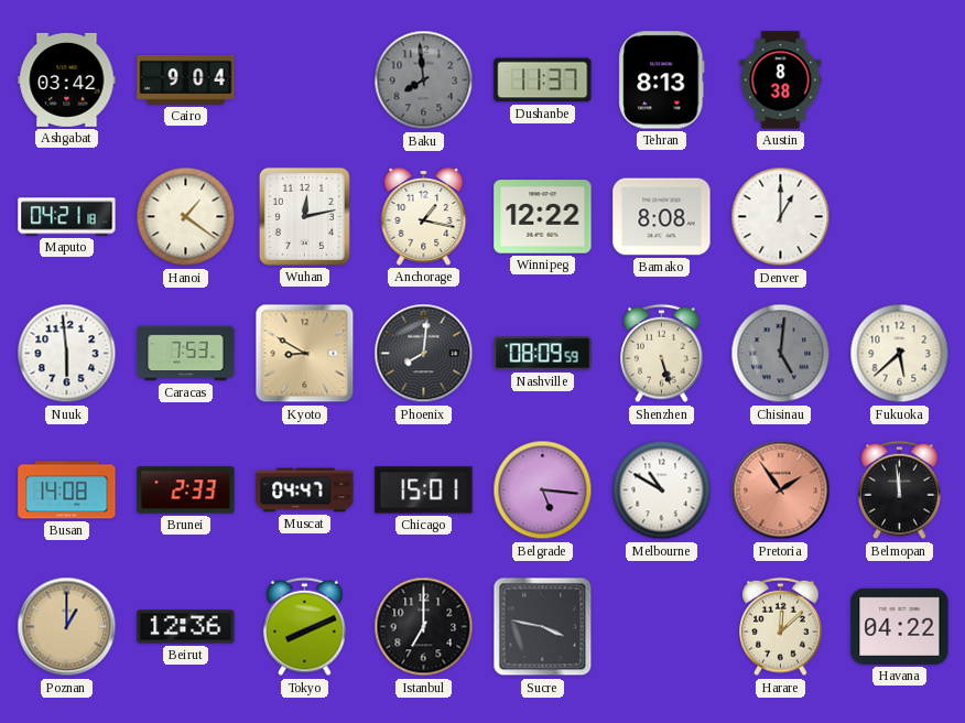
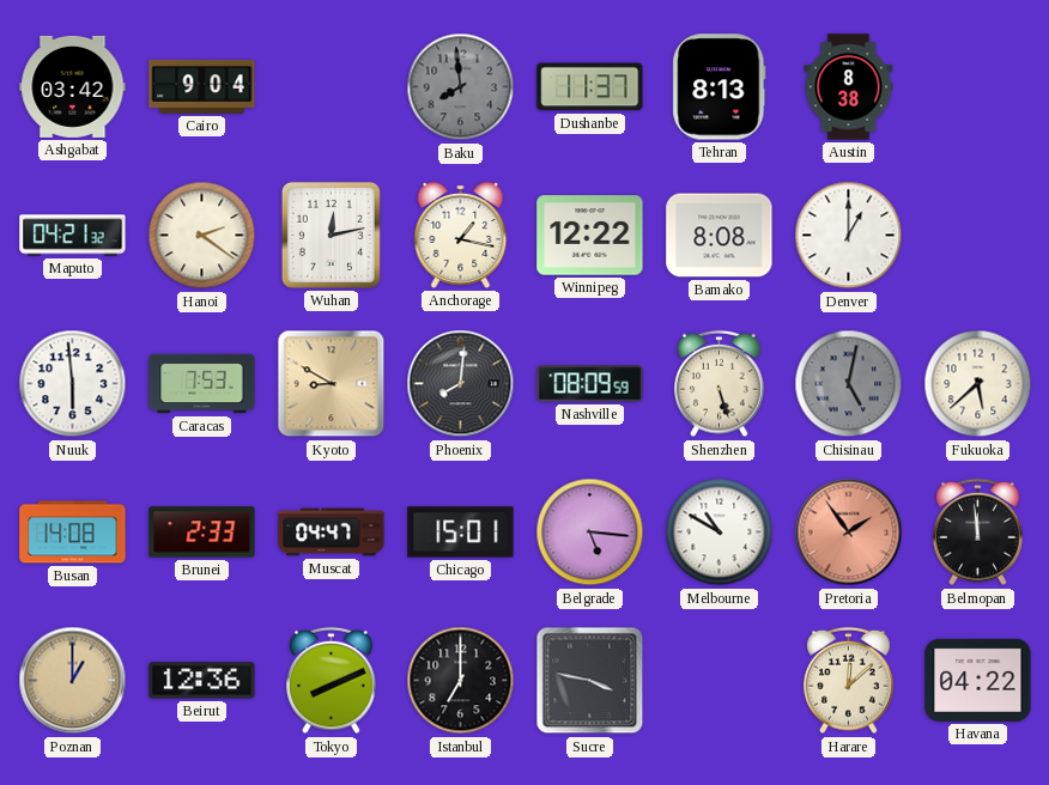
Maputo: 04:21:18 -> 04:21:32 (73, 236)
Hanoi: 1:21 -> 2:21 (202, 236)
Chisinau: 5:01 -> 5:02 (849, 384)
